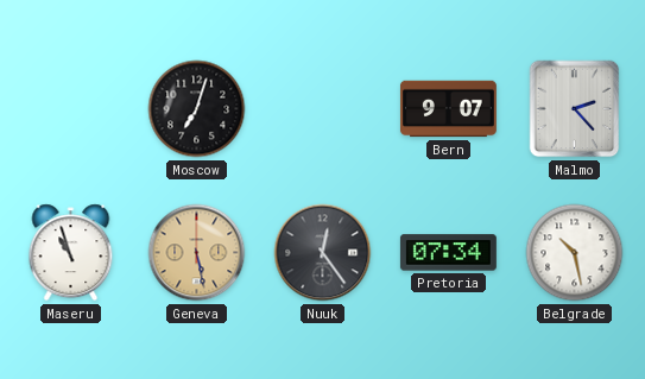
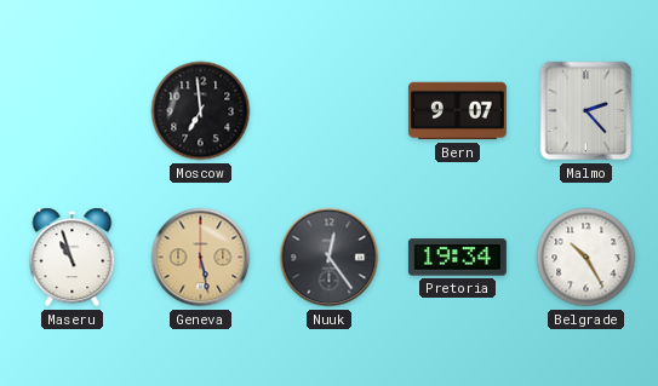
Moscow: 7:03 -> 6:59 (201, 111)
Pretoria: 07:34 -> 19:34 (457, 258)
Belgrade: 10:28 -> 10:25 (587, 258)
